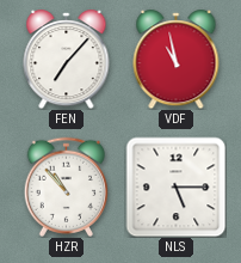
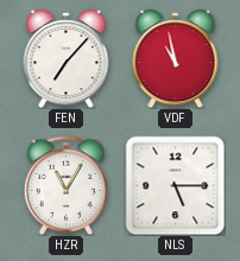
HZR: 10:53 -> 11:05 (65, 185)
